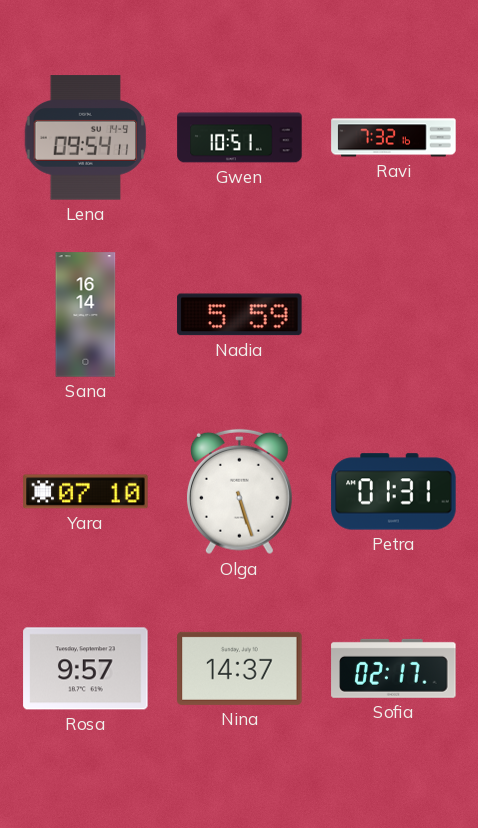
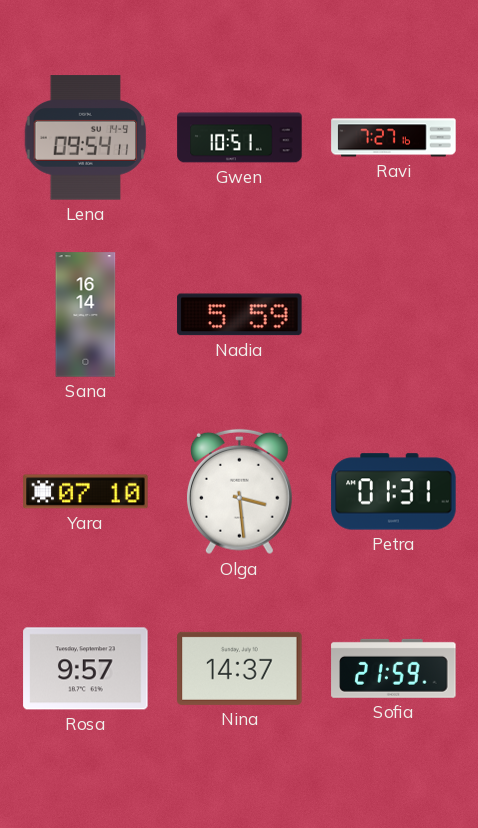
Ravi: 7:32 -> 7:27 (394, 138)
Olga: 5:27 -> 3:29 (239, 492)
Sofia: 02:17 -> 21:59 (394, 668)
